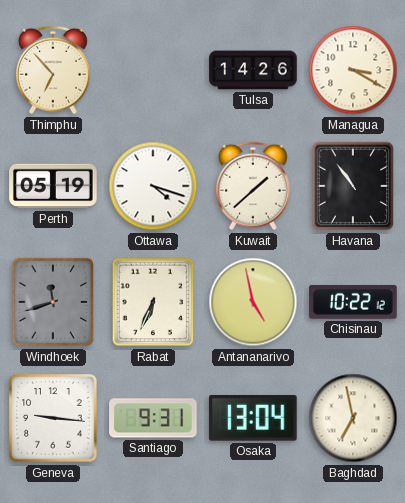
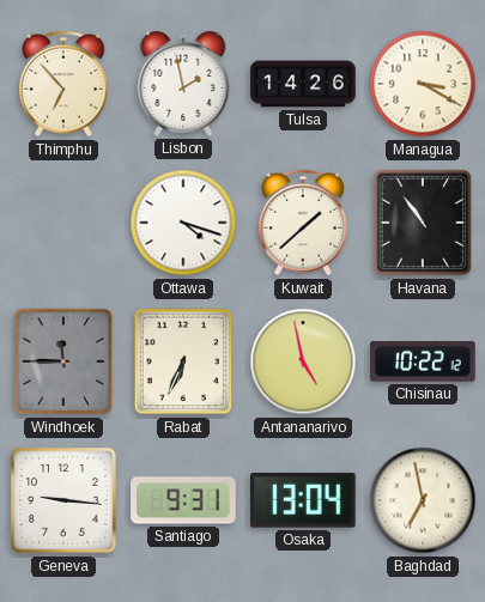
Lisbon: none -> 1:58 (183, 84)
Perth: 05:19 -> none (53, 186)
Windhoek: 11:42 -> 11:45 (63, 361)
